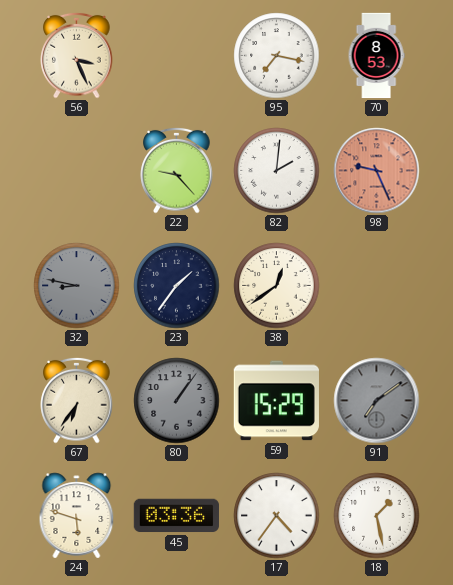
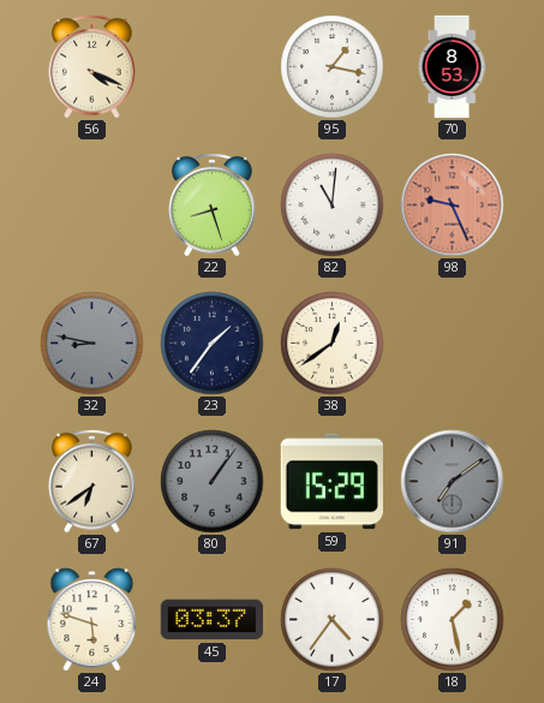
56: 3:26 -> 4:19 (92, 66)
95: 7:17 -> 1:17 (333, 67)
22: 9:23 -> 8:27 (213, 204)
82: 2:01 -> 11:01 (333, 205)
67: 6:36 -> 6:39 (92, 481)
45: 03:36 -> 03:37 (211, 620)
